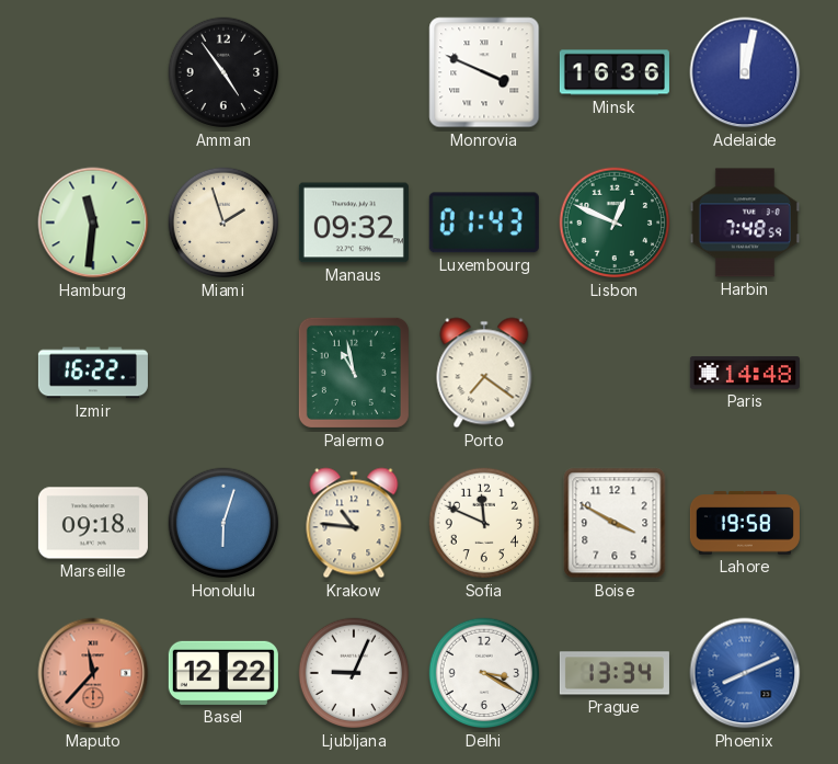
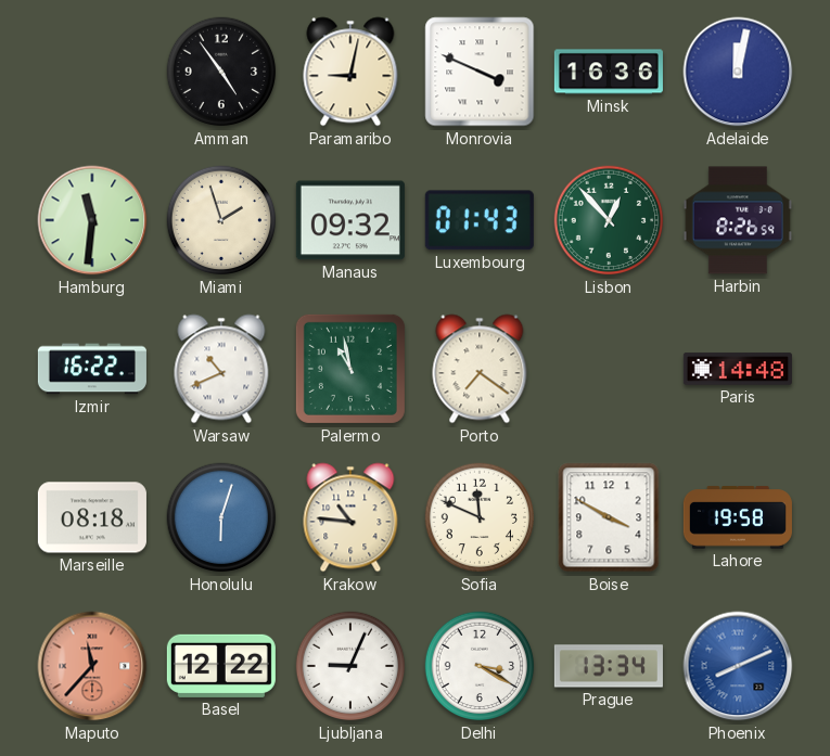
Paramaribo: none -> 9:02 (350, 72)
Lisbon: 12:49 -> 12:53 (609, 220)
Harbin: 7:48 -> 8:26 (738, 220)
Warsaw: none -> 10:41 (221, 369)
Marseille: 09:18 -> 08:18 (92, 517)
